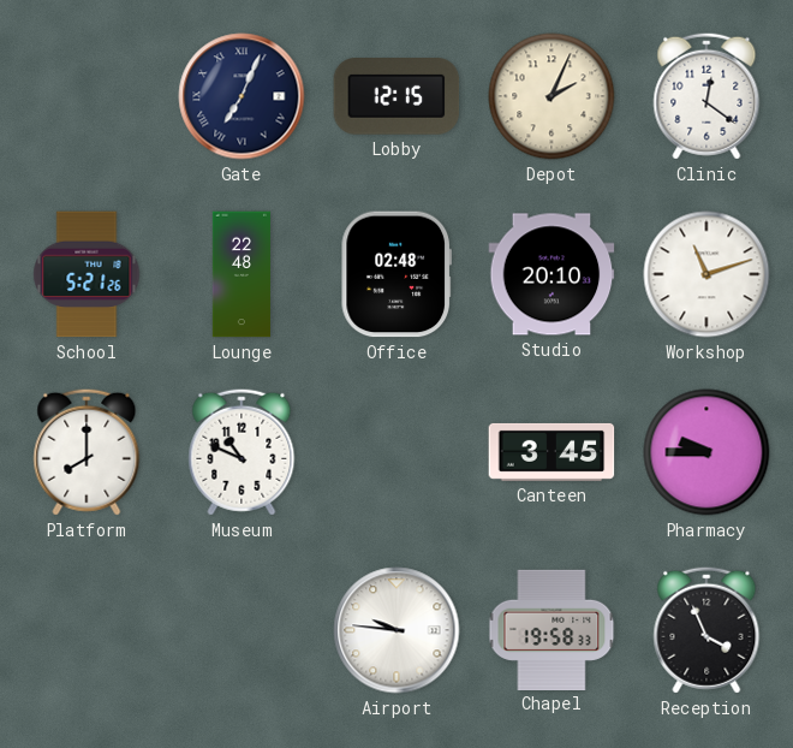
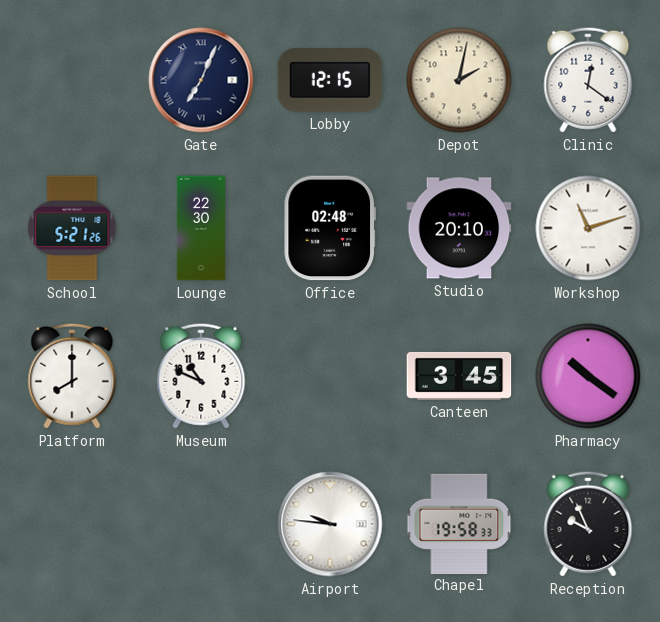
Depot: 2:04 -> 2:02 (459, 80)
Lounge: 22:48 -> 22:30 (200, 228)
Pharmacy: 9:45 -> 10:21 (588, 376)
Reception: 3:56 -> 9:56 (588, 524)
